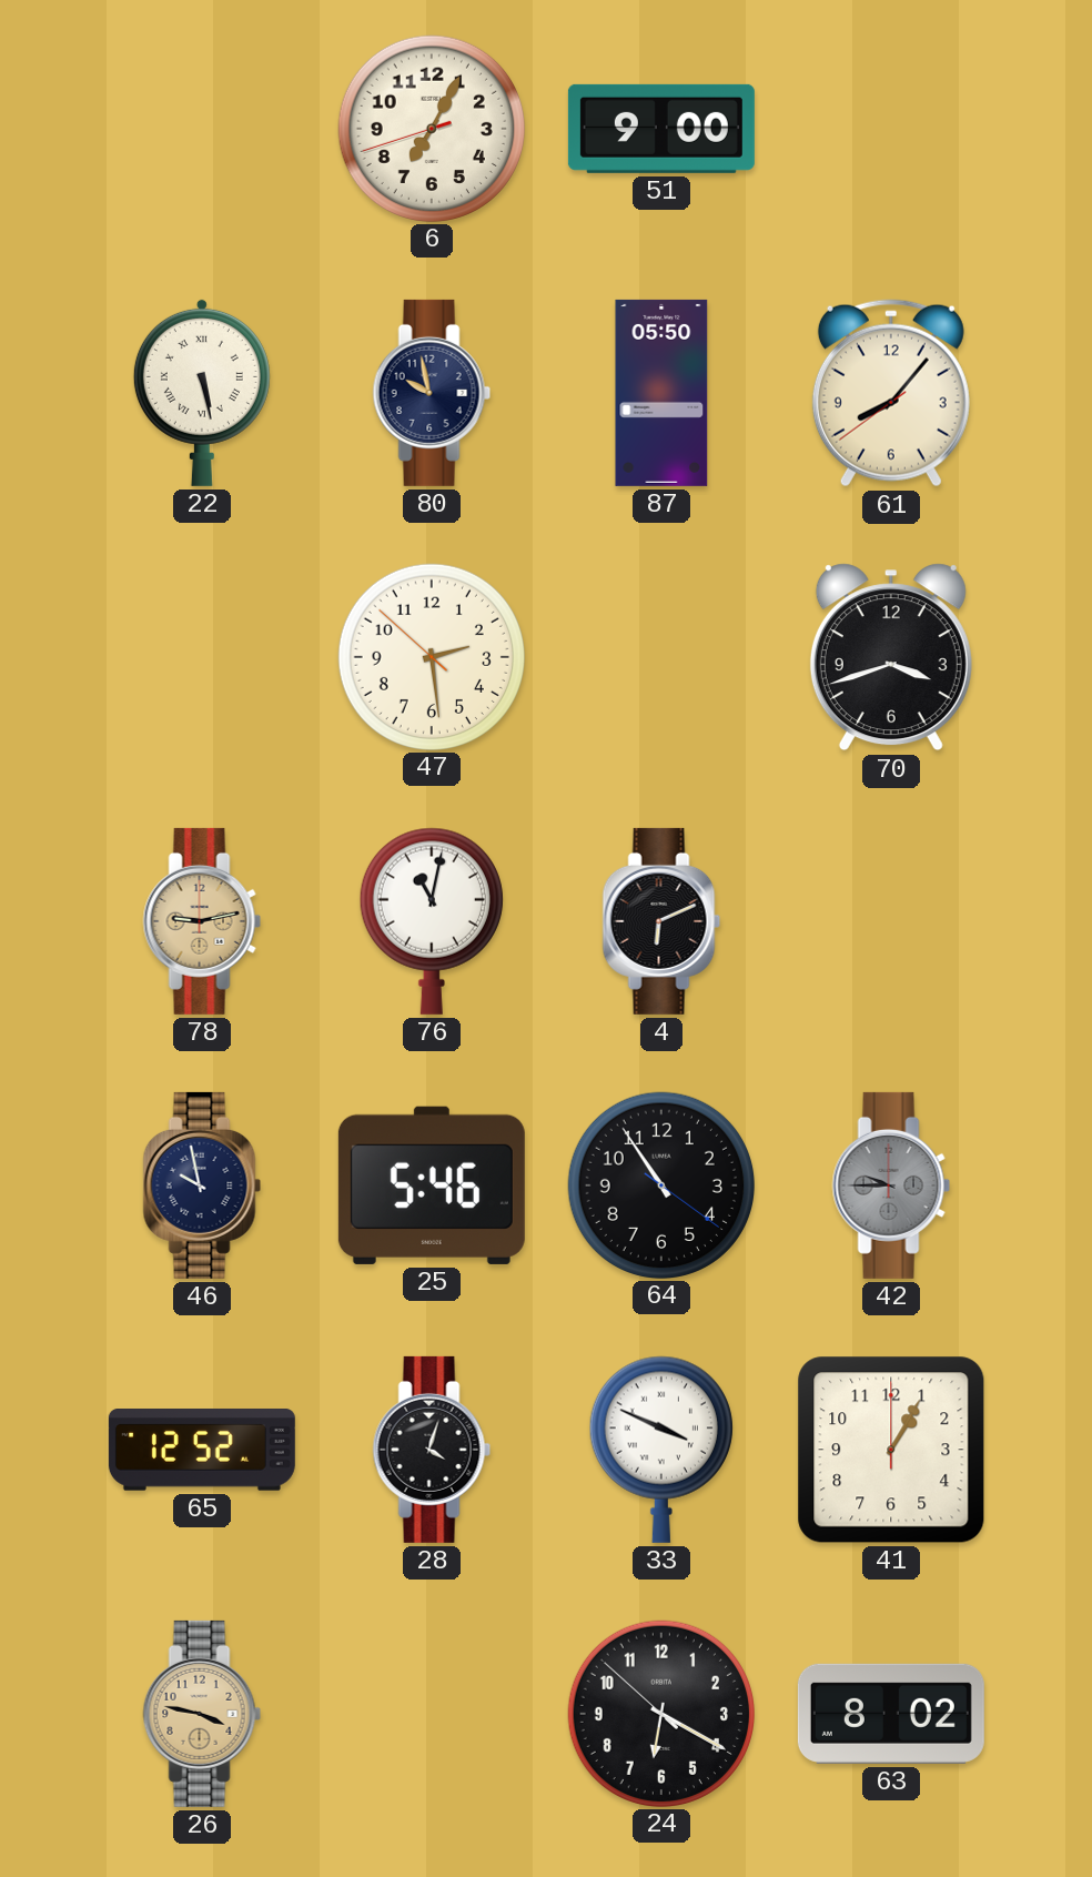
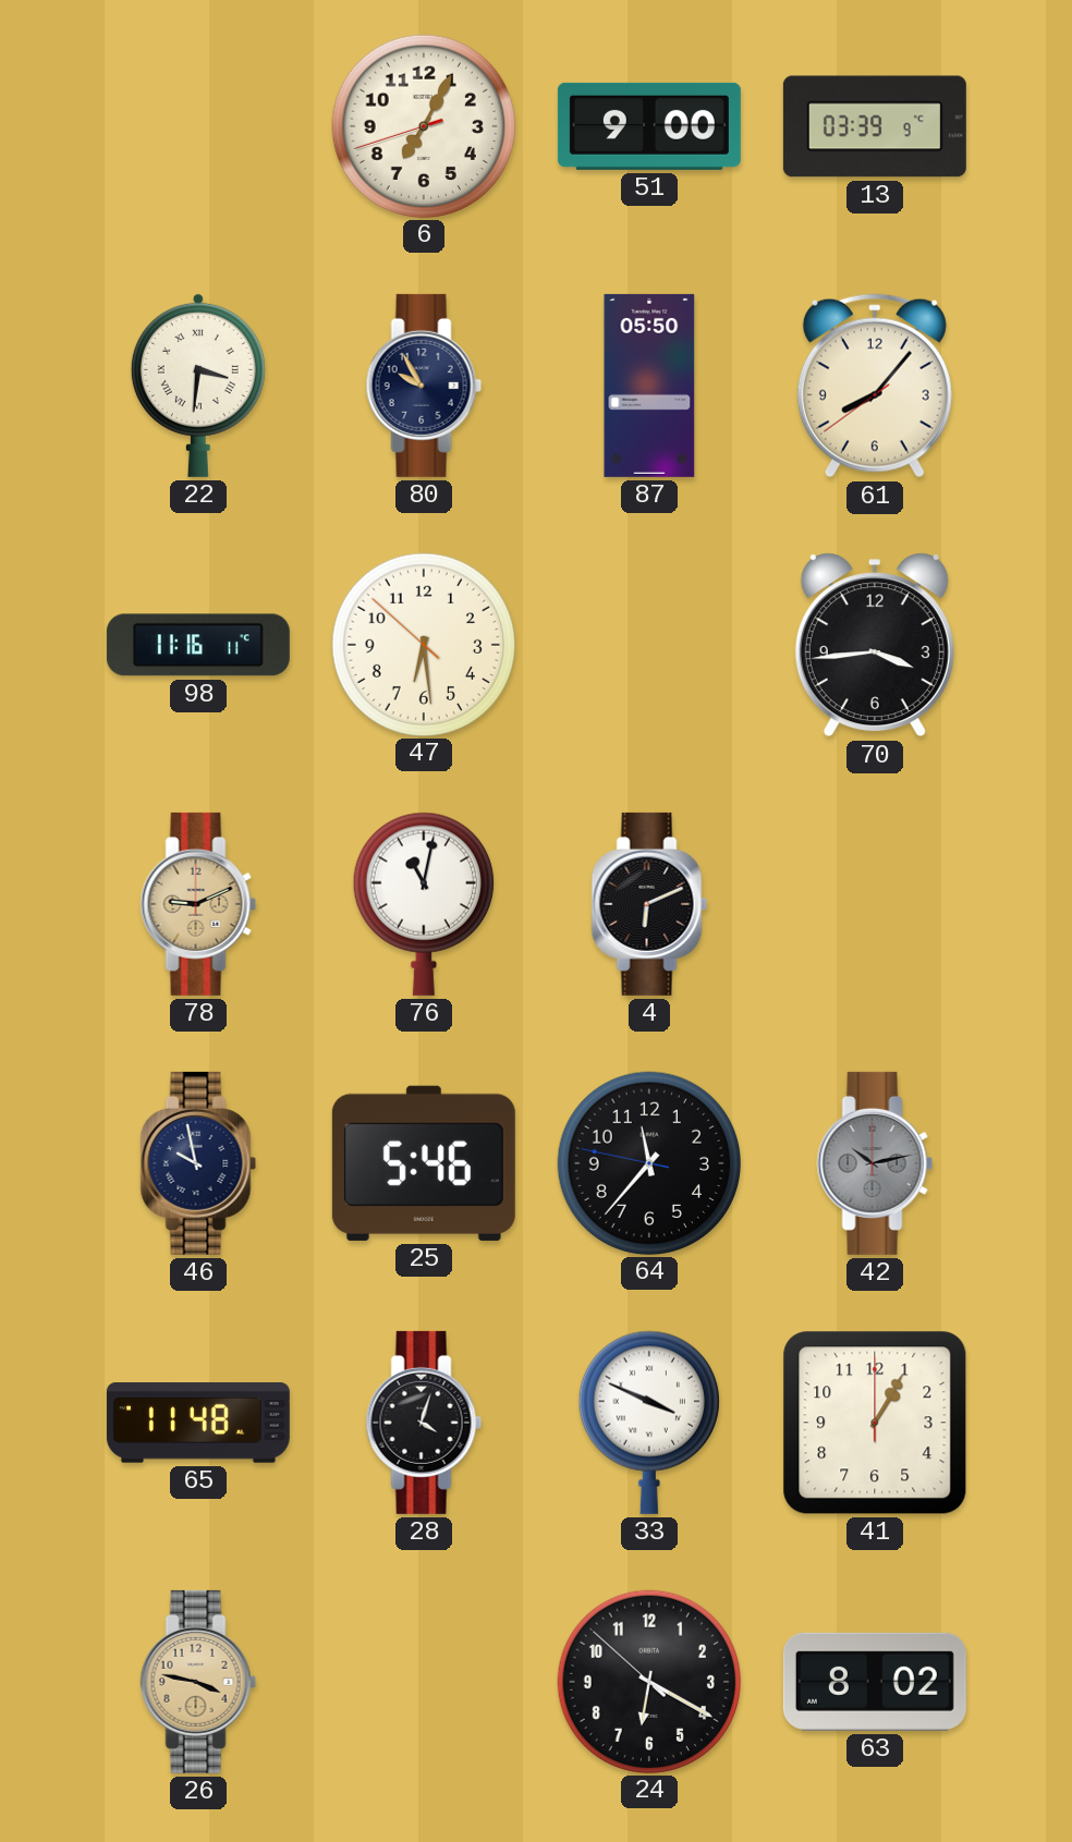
13: none -> 03:39 (875, 126)
22: 5:28 -> 3:31 (198, 385)
80: 9:58 -> 9:55 (424, 386)
98: none -> 11:16 (198, 645)
47: 2:28 -> 6:28 (423, 644)
70: 3:42 -> 3:44 (875, 645)
78: 9:13 -> 9:11 (198, 904)
64: 10:54 -> 11:36 (648, 1162)
42: 9:45 -> 10:13 (875, 1163)
65: 12:52 -> 11:48 (198, 1424)
